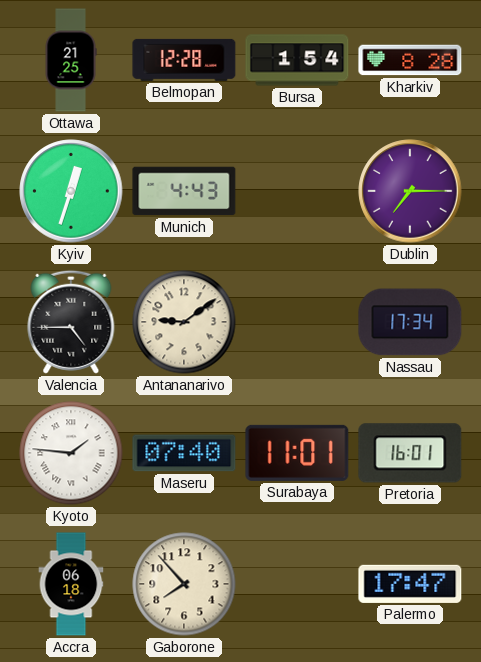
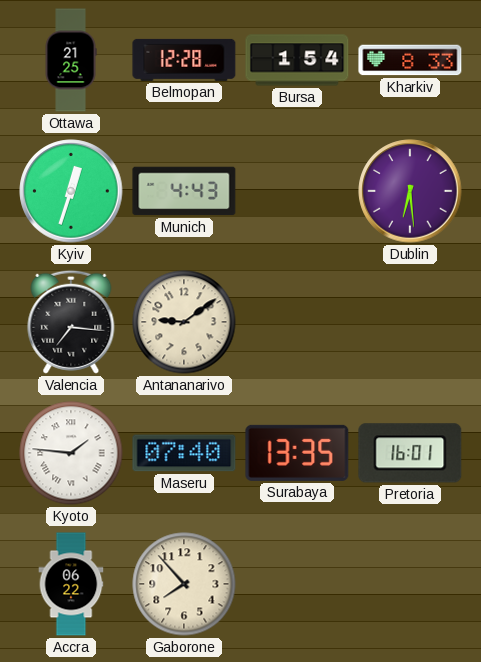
Kharkiv: 8:28 -> 8:33 (410, 60)
Dublin: 7:15 -> 6:29 (410, 191)
Valencia: 4:45 -> 7:16 (71, 322)
Nassau: 17:34 -> none (410, 322)
Surabaya: 11:01 -> 13:35 (297, 453)
Accra: 06:18 -> 06:22 (71, 584)
Palermo: 17:47 -> none (410, 584)
